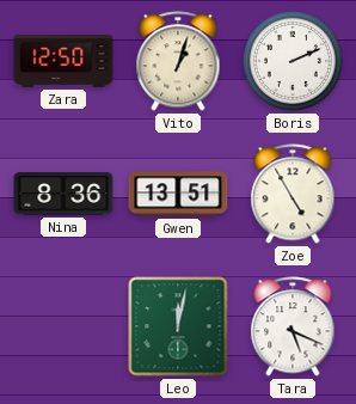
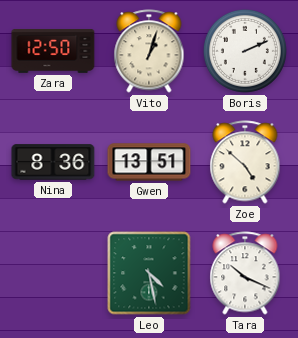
Zoe: 4:55 -> 4:52 (245, 162)
Leo: 12:02 -> 4:28 (149, 273)
Tara: 5:19 -> 10:19 (245, 273)
